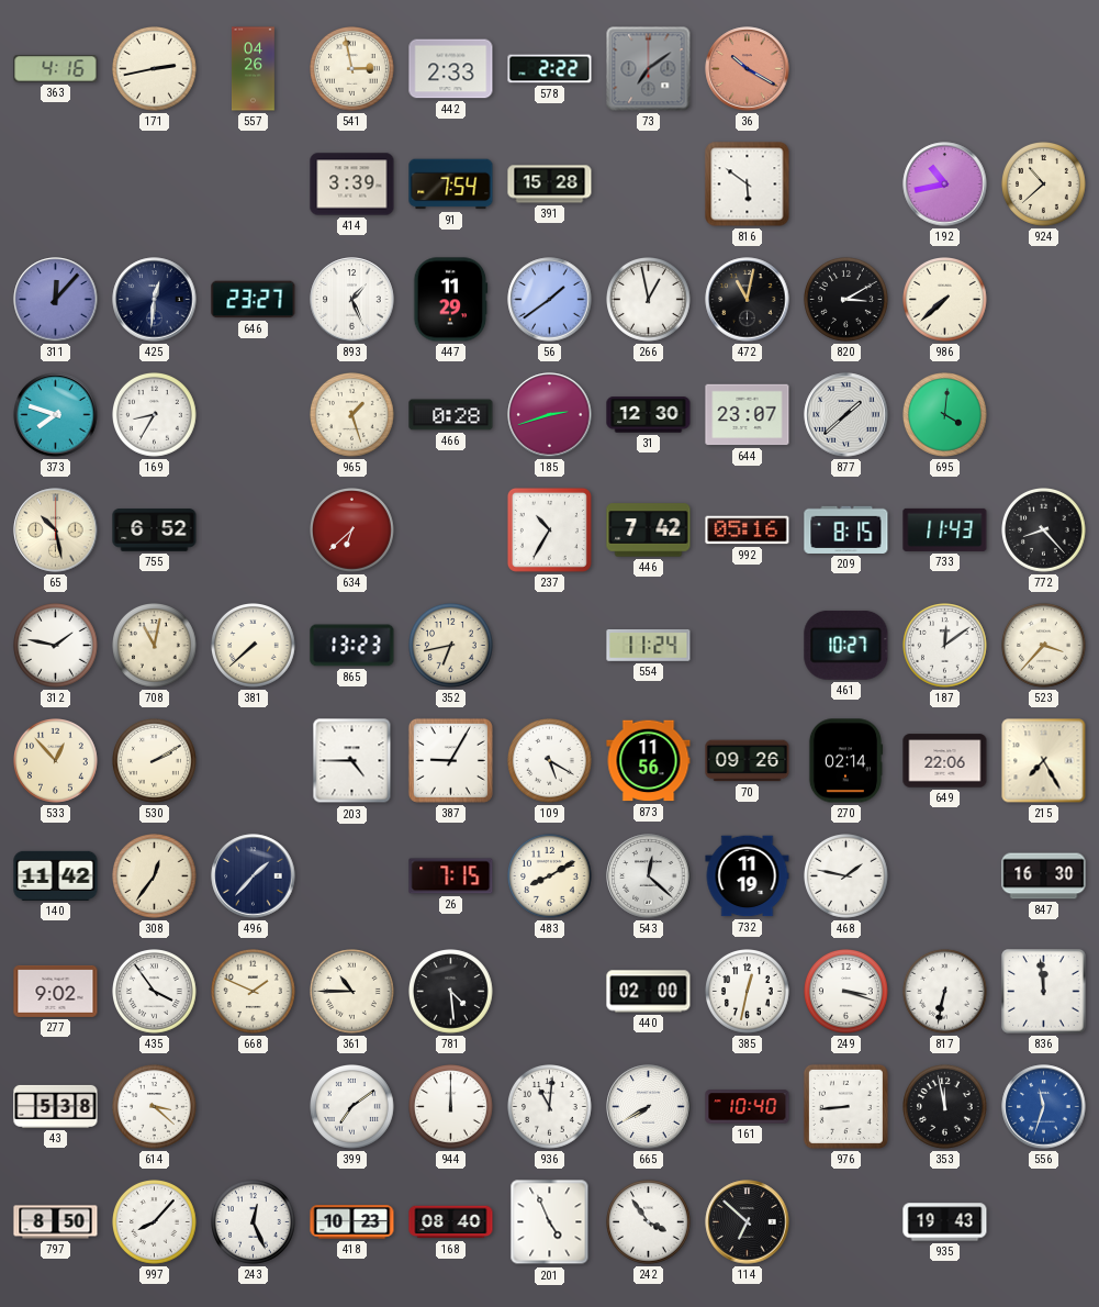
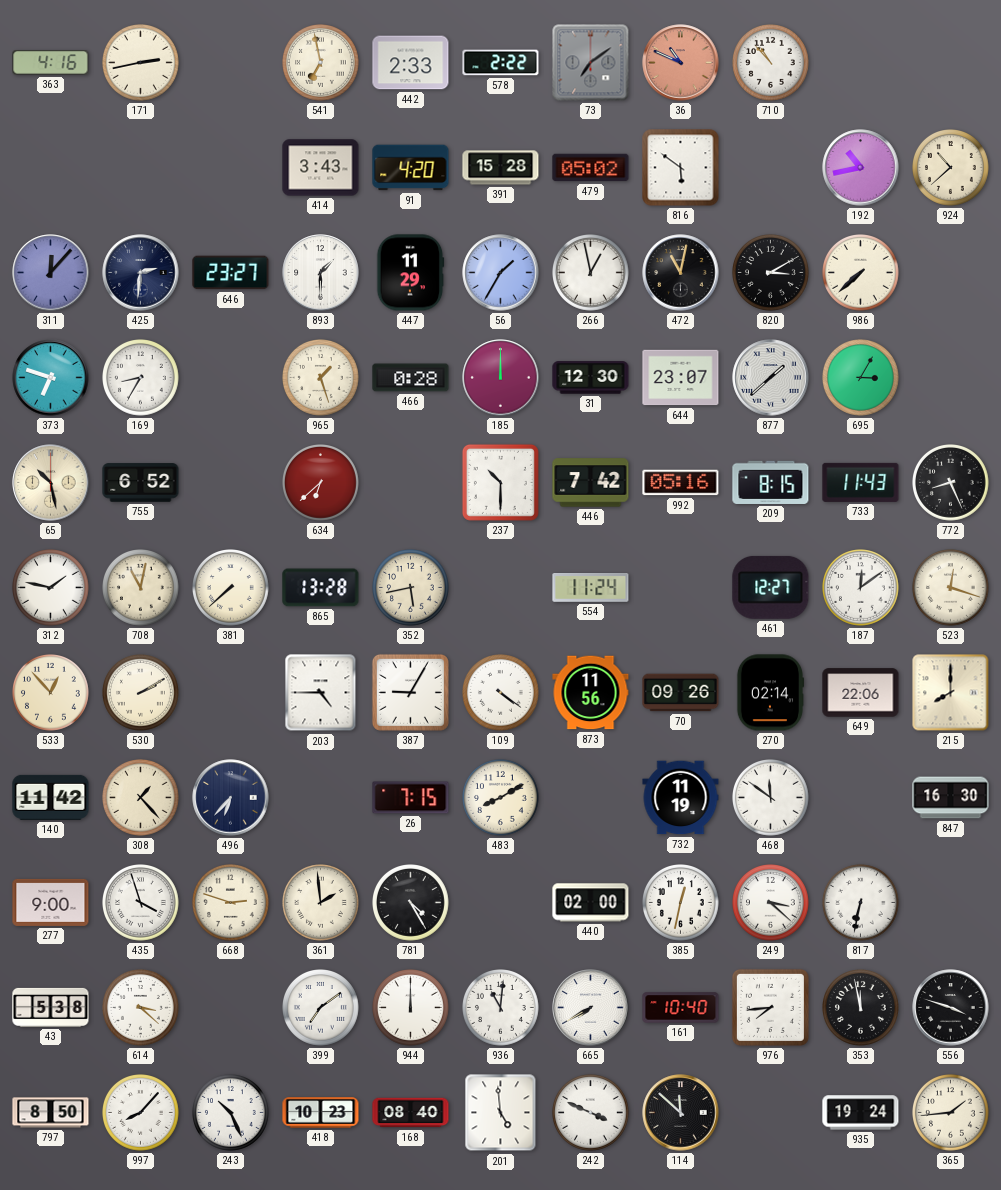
557: 04:26 -> none (254, 69)
541: 2:58 -> 6:58 (321, 63)
36: 10:20 -> 10:49 (681, 63)
710: none -> 10:53 (771, 63)
414: 3:39 -> 3:43 (321, 168)
91: 7:54 -> 4:20 (411, 168)
479: none -> 05:02 (591, 168)
425: 12:31 -> 2:31 (141, 273)
893: 1:26 -> 1:30 (321, 273)
56: 1:39 -> 1:35 (501, 273)
373: 7:48 -> 6:48 (51, 378)
185: 2:42 -> 12:00 (501, 378)
695: 4:01 -> 3:05 (861, 378)
237: 10:35 -> 10:30 (500, 482)
772: 8:23 -> 8:26 (951, 483)
865: 13:23 -> 13:28 (321, 588)
352: 6:43 -> 5:43 (411, 588)
461: 10:27 -> 12:27 (771, 587)
523: 3:37 -> 12:18 (951, 588)
109: 5:20 -> 4:21 (501, 693)
215: 7:25 -> 8:00 (951, 693)
308: 12:36 -> 1:23 (141, 798)
496: 1:37 -> 6:37 (231, 798)
543: 12:22 -> none (649, 876)
468: 1:47 -> 11:51 (771, 798)
277: 9:02 -> 9:00 (51, 902)
435: 3:54 -> 3:57 (141, 903)
668: 1:49 -> 2:48 (231, 903)
361: 10:45 -> 1:59 (321, 903)
781: 4:29 -> 4:25 (411, 903)
249: 3:18 -> 3:22 (771, 903)
836: 11:59 -> none (1044, 992)
976: 8:44 -> 7:44 (770, 1007)
556: 11:33 -> 3:48 (951, 1008)
556 dial: blue -> black (951, 1008)
243: 12:26 -> 10:26 (231, 1113)
201: 4:56 -> 4:59 (501, 1113)
242: 3:54 -> 3:49 (591, 1113)
114: 6:52 -> 11:52 (681, 1113)
935: 19:43 -> 19:24 (861, 1113)
365: none -> 1:44 (951, 1113)
